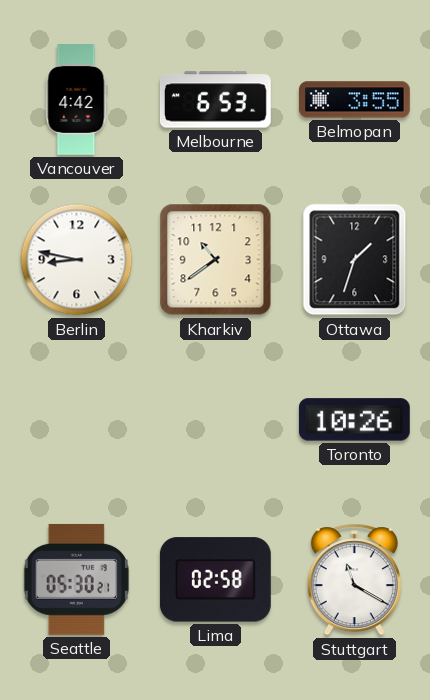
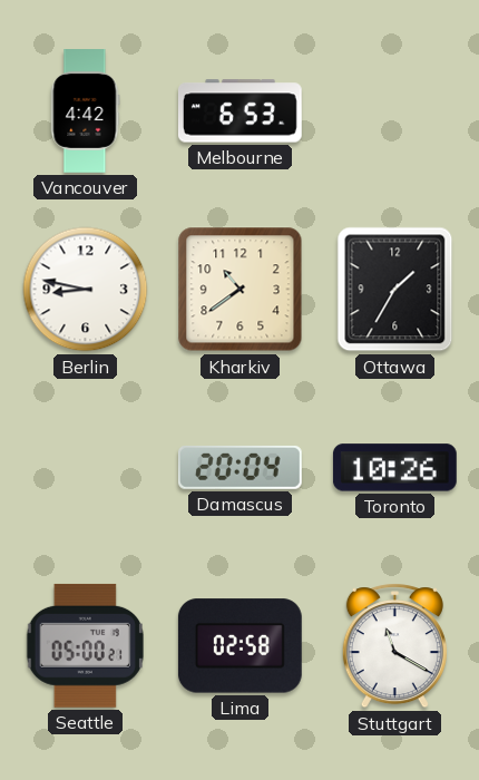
Belmopan: 3:55 -> none (355, 100)
Ottawa: 1:33 -> 1:35 (395, 290)
Damascus: none -> 20:04 (239, 467)
Seattle: 05:30 -> 05:00 (85, 645)
